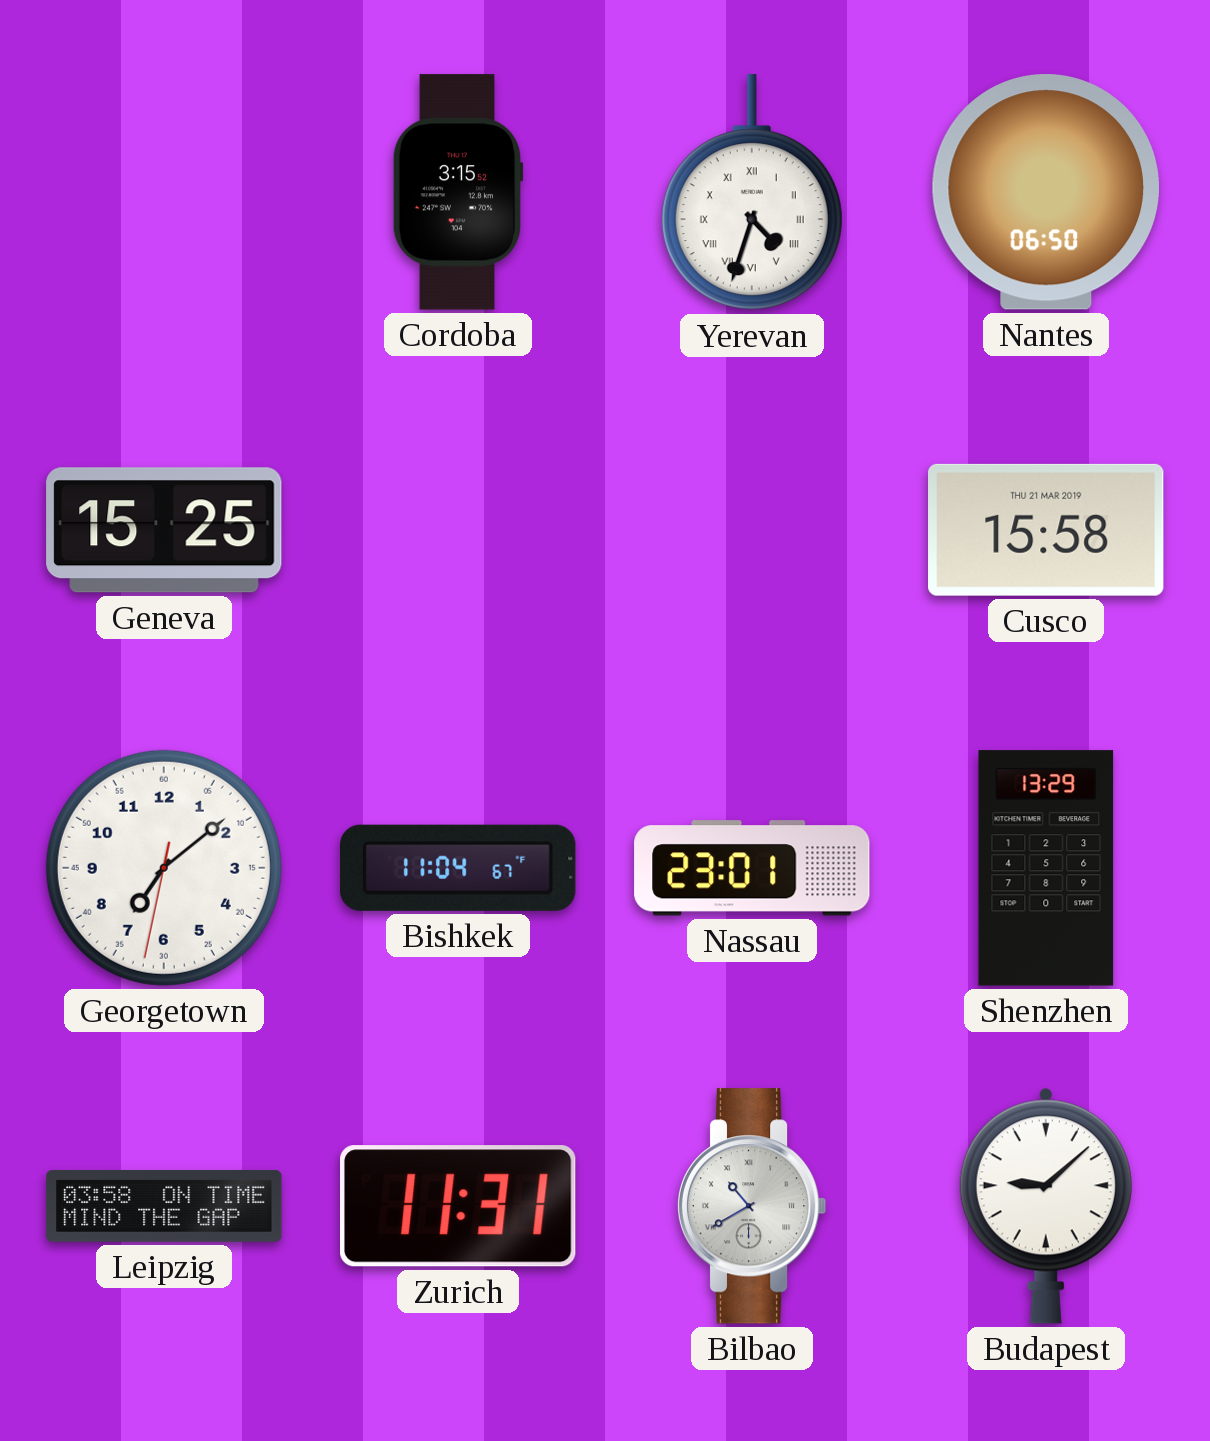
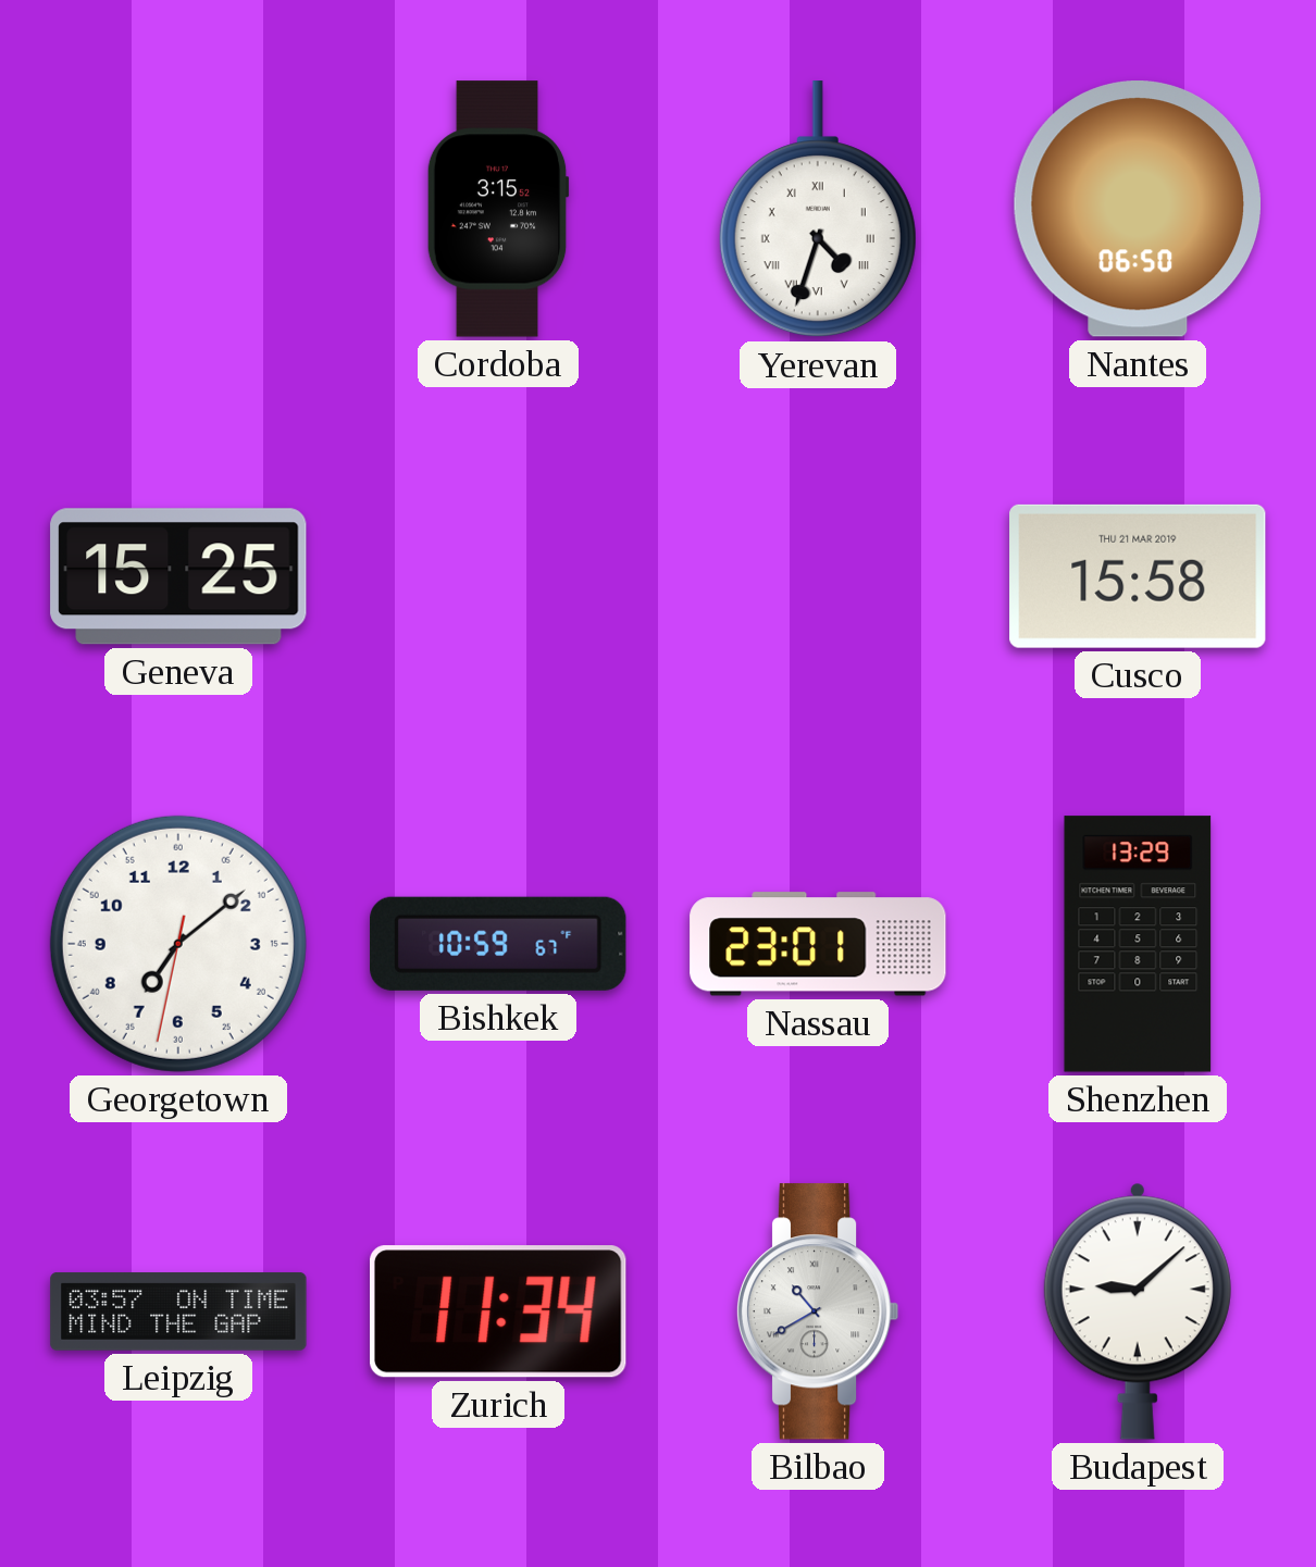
Bishkek: 11:04 -> 10:59 (498, 944)
Leipzig: 03:58 -> 03:57 (178, 1313)
Zurich: 11:31 -> 11:34 (499, 1311)
